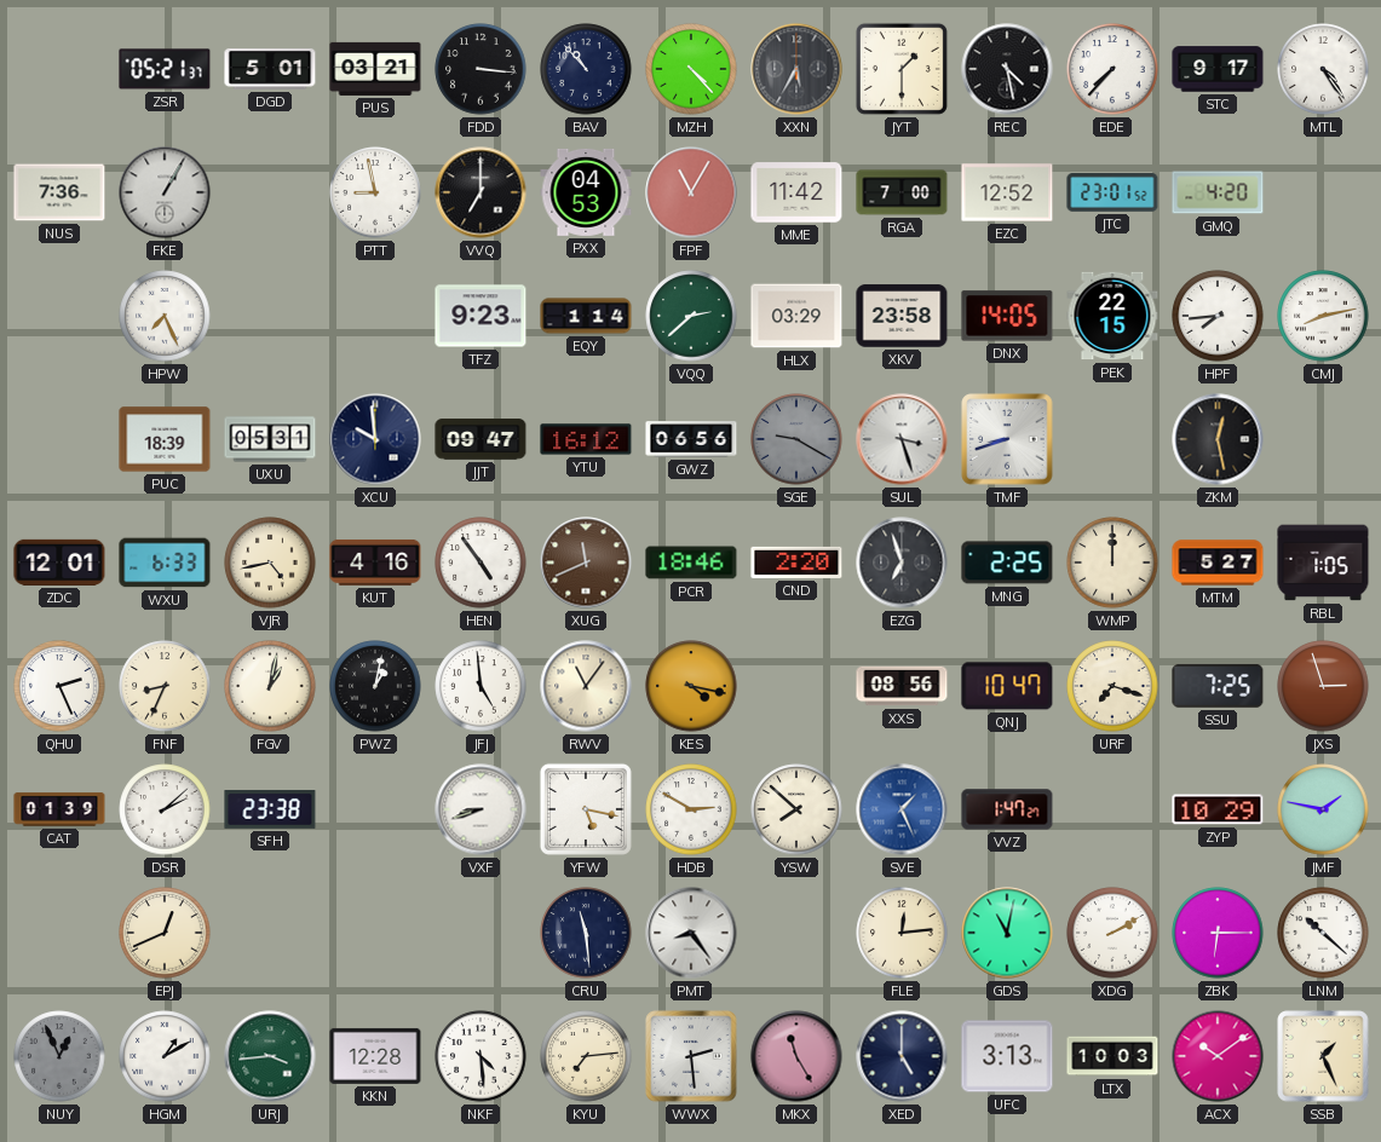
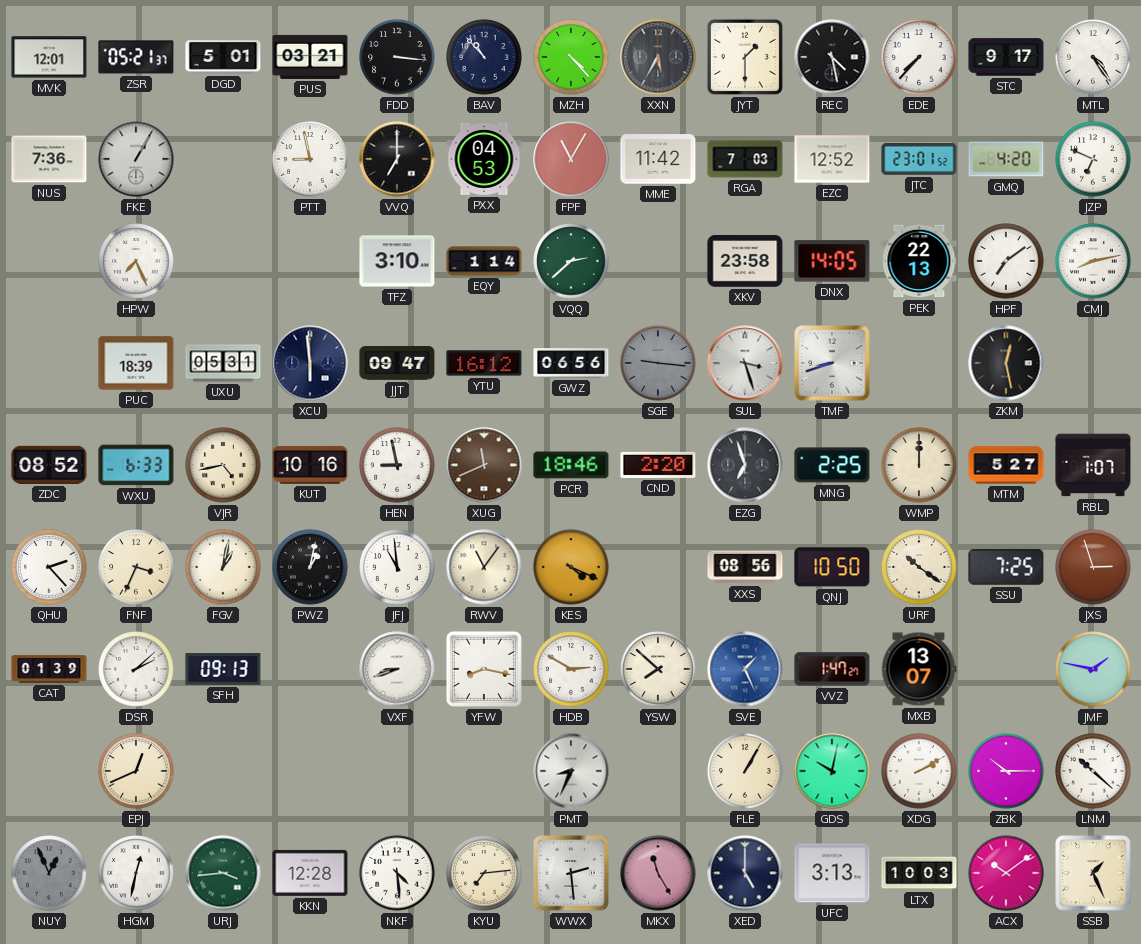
MVK: none -> 12:01 (49, 57)
RGA: 7:00 -> 7:03 (745, 159)
JZP: none -> 6:49 (1093, 159)
TFZ: 9:23 -> 3:10 (397, 261)
HLX: 03:29 -> none (796, 316)
PEK: 22:15 -> 22:13 (919, 261)
HPF: 7:44 -> 7:09 (1006, 261)
XCU: 9:59 -> 5:59 (310, 363)
SGE: 9:20 -> 9:16 (658, 363)
ZDC: 12:01 -> 08:52 (49, 465)
KUT: 4:16 -> 10:16 (310, 465)
HEN: 4:54 -> 8:58 (397, 465)
RBL: 1:05 -> 1:07 (1093, 465)
QHU: 2:26 -> 2:23 (49, 567)
FNF: 8:34 -> 3:34 (136, 567)
JFJ: 4:59 -> 10:59 (397, 567)
KES: 4:17 -> 4:19 (571, 567)
QNJ: 10:47 -> 10:50 (832, 567)
URF: 7:18 -> 10:21 (919, 567)
SFH: 23:38 -> 09:13 (223, 670)
YFW: 5:17 -> 8:17 (484, 669)
MXB: none -> 13:07 (919, 669)
ZYP: 10:29 -> none (1218, 809)
CRU: 11:29 -> none (586, 933)
PMT: 8:24 -> 8:34 (571, 771)
FLE: 12:14 -> 1:05 (745, 771)
GDS: 11:02 -> 10:02 (832, 771)
ZBK: 6:15 -> 10:15 (1006, 771)
HGM: 1:10 -> 12:32 (136, 873)
